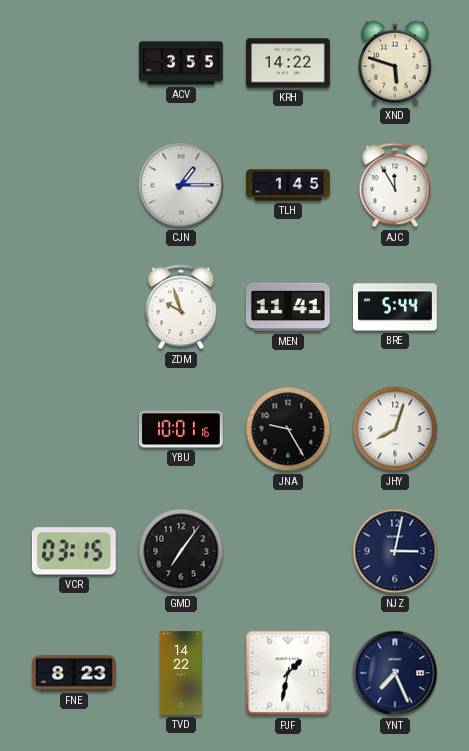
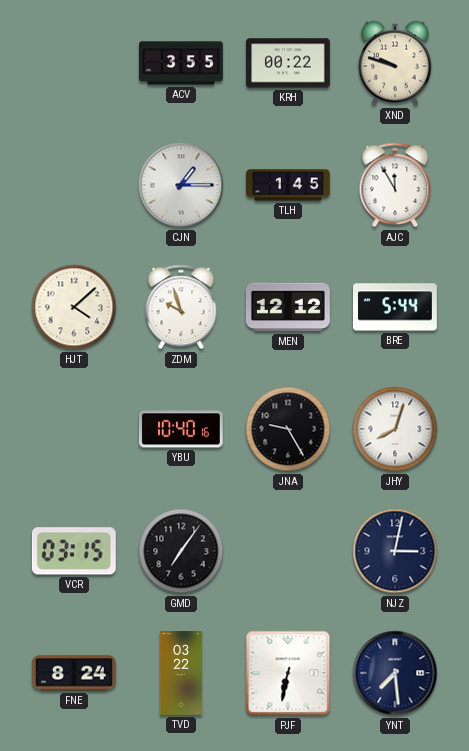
KRH: 14:22 -> 00:22 (289, 63)
XND: 5:48 -> 9:48 (395, 63)
HJT: none -> 4:08 (74, 307)
MEN: 11:41 -> 12:12 (288, 307)
YBU: 10:01 -> 10:40 (182, 429)
FNE: 8:23 -> 8:24 (75, 673)
TVD: 14:22 -> 03:22 (181, 674)
PJF: 1:32 -> 6:32 (288, 673)
YNT: 7:26 -> 7:29 (395, 673)
